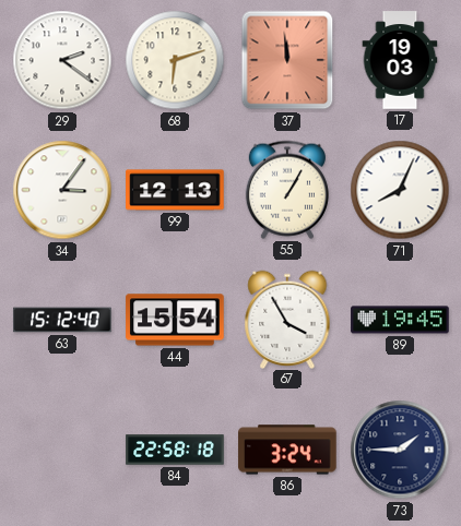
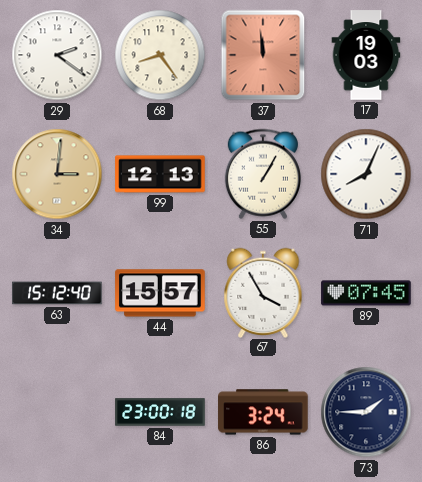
68: 6:12 -> 8:24 (160, 55)
34: 3:06 -> 3:01 (57, 174)
34 dial: white -> champagne (57, 174)
44: 15:54 -> 15:57 (160, 293)
89: 19:45 -> 07:45 (366, 293)
84: 22:58 -> 23:00 (160, 412)
